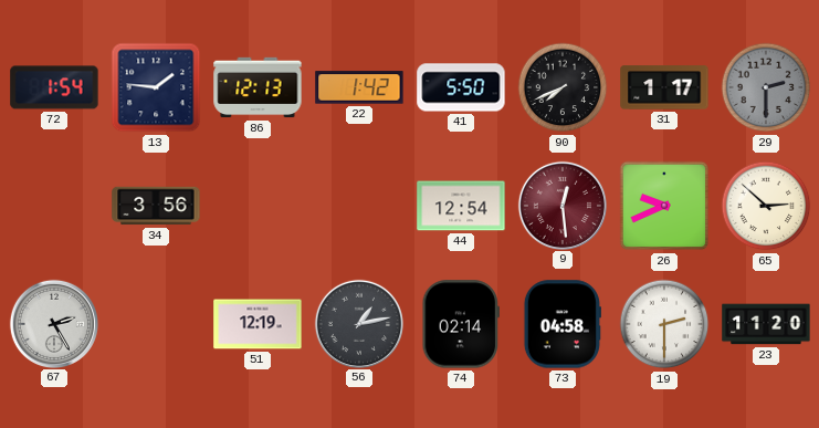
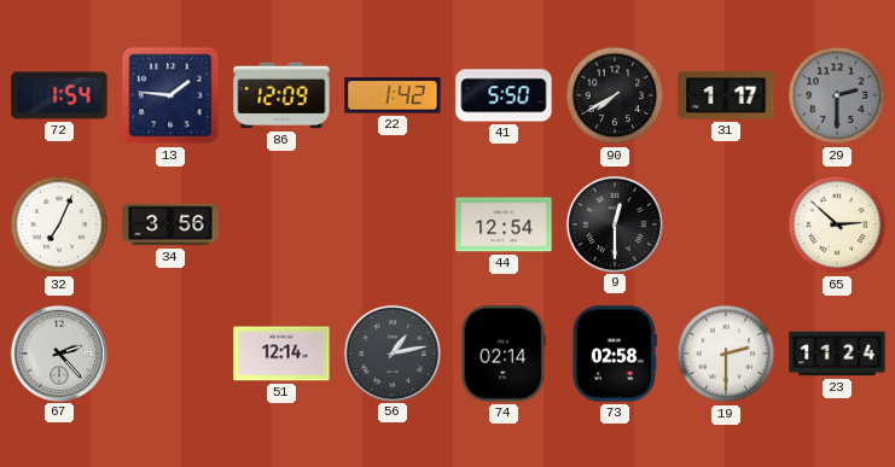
86: 12:13 -> 12:09 (281, 95)
90: 7:41 -> 7:40 (615, 95)
32: none -> 7:04 (59, 224)
9: 12:29 -> 12:30 (614, 223)
9 dial: burgundy -> black (614, 223)
26: 9:41 -> none (664, 206)
67: 2:25 -> 2:23 (58, 352)
51: 12:19 -> 12:14 (281, 354)
73: 04:58 -> 02:58 (615, 354)
23: 11:20 -> 11:24 (837, 354)
